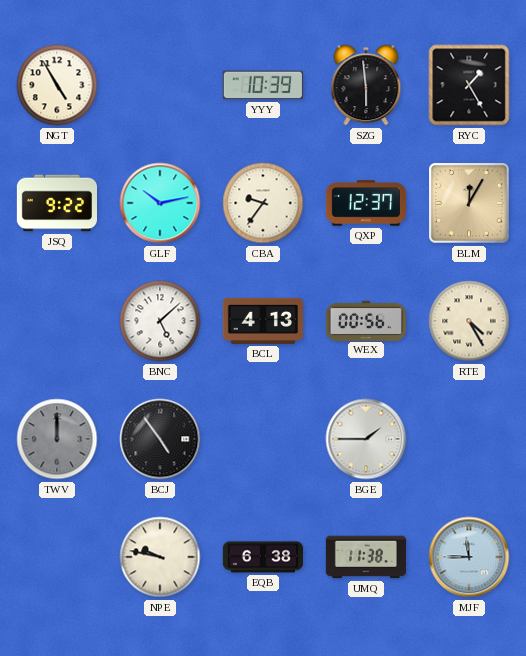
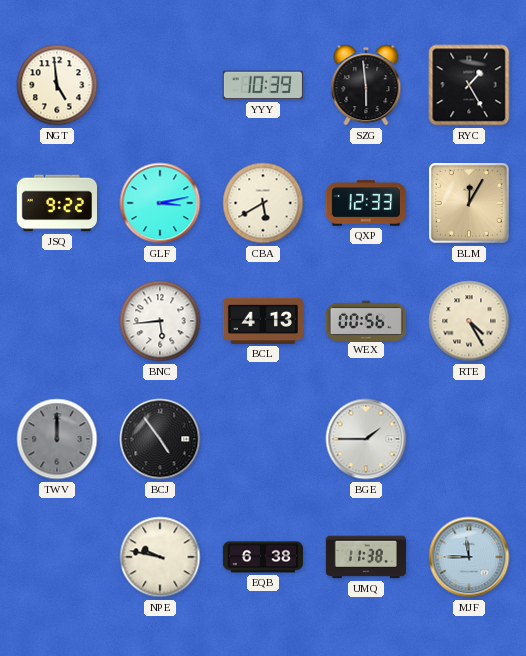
NGT: 4:55 -> 4:59 (57, 85)
GLF: 10:13 -> 3:13 (160, 203)
CBA: 9:36 -> 5:40 (263, 203)
QXP: 12:37 -> 12:33 (365, 203)
BNC: 5:08 -> 5:44 (160, 321)
